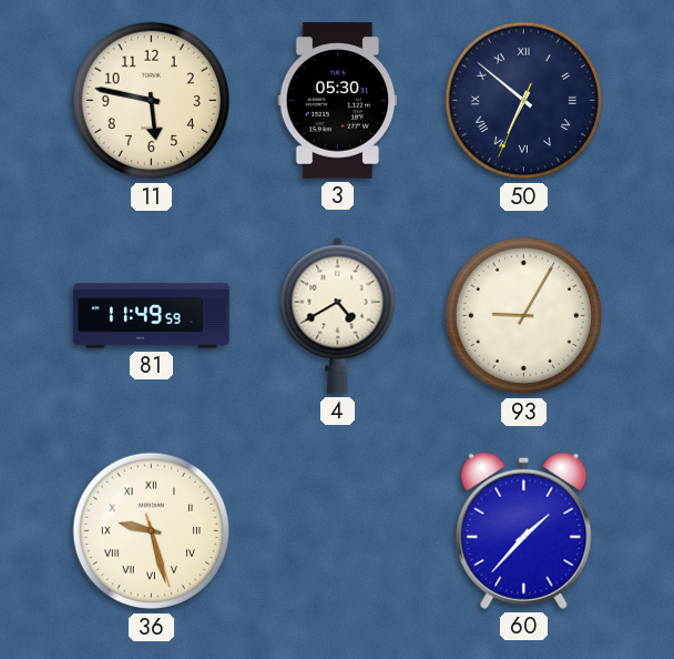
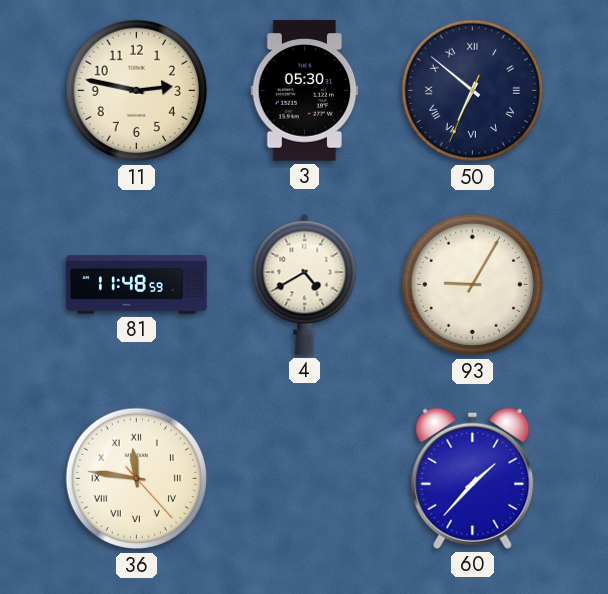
11: 5:47 -> 2:47 (137, 91)
81: 11:49 -> 11:48 (137, 285)
36: 9:27 -> 11:46 (137, 479)
